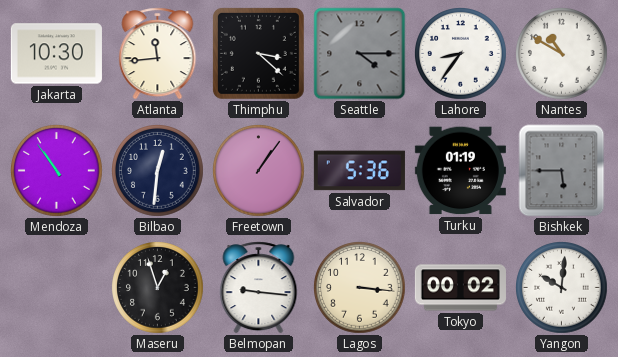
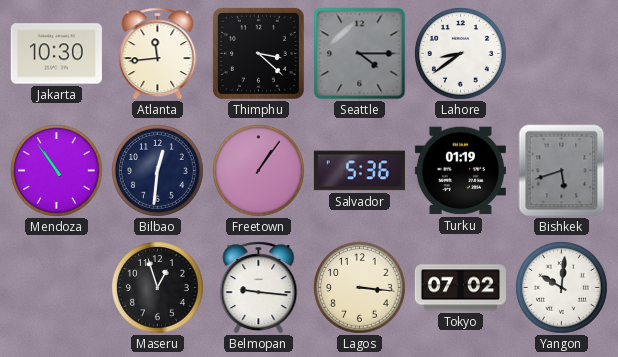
Lahore: 8:36 -> 8:39 (461, 54)
Nantes: 10:50 -> none (562, 54)
Bishkek: 5:45 -> 5:42 (562, 171)
Tokyo: 00:02 -> 07:02 (460, 288)
